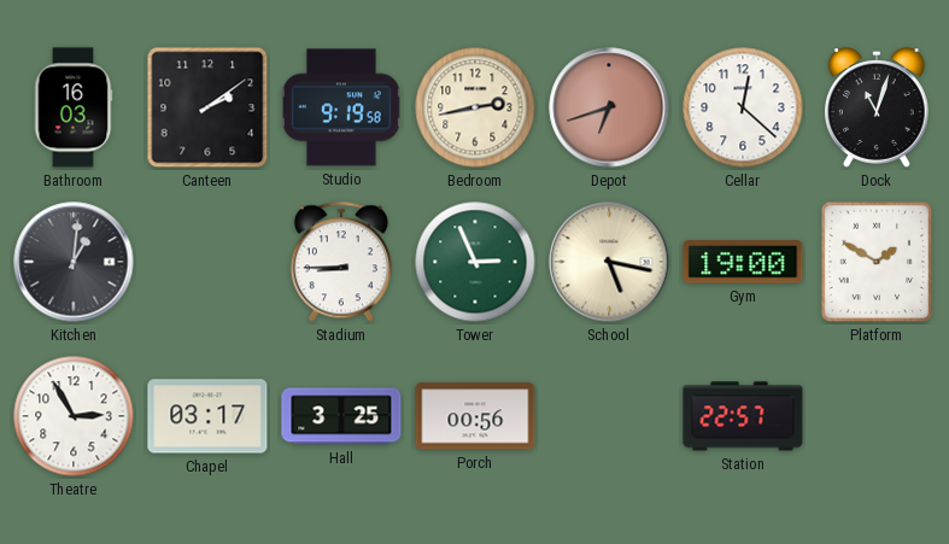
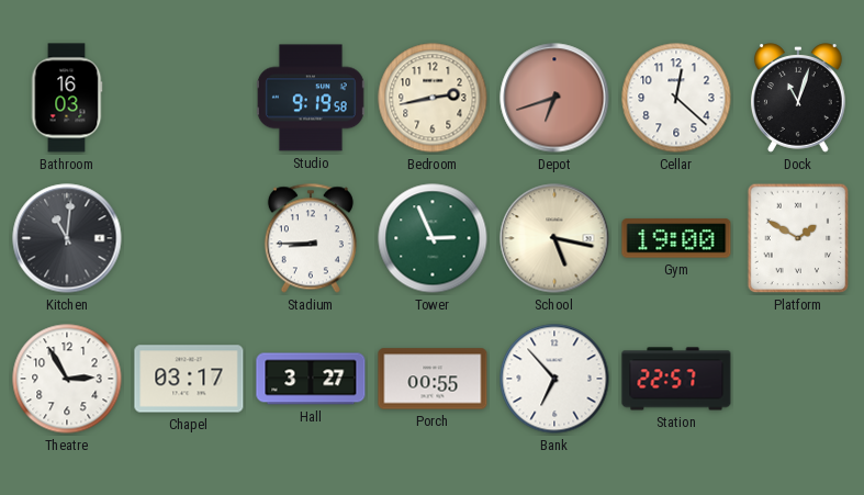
Canteen: 2:09 -> none (207, 107)
Kitchen: 1:01 -> 11:01 (67, 238)
Hall: 3:25 -> 3:27 (311, 379)
Porch: 00:56 -> 00:55 (433, 379)
Bank: none -> 6:53 (554, 379)
